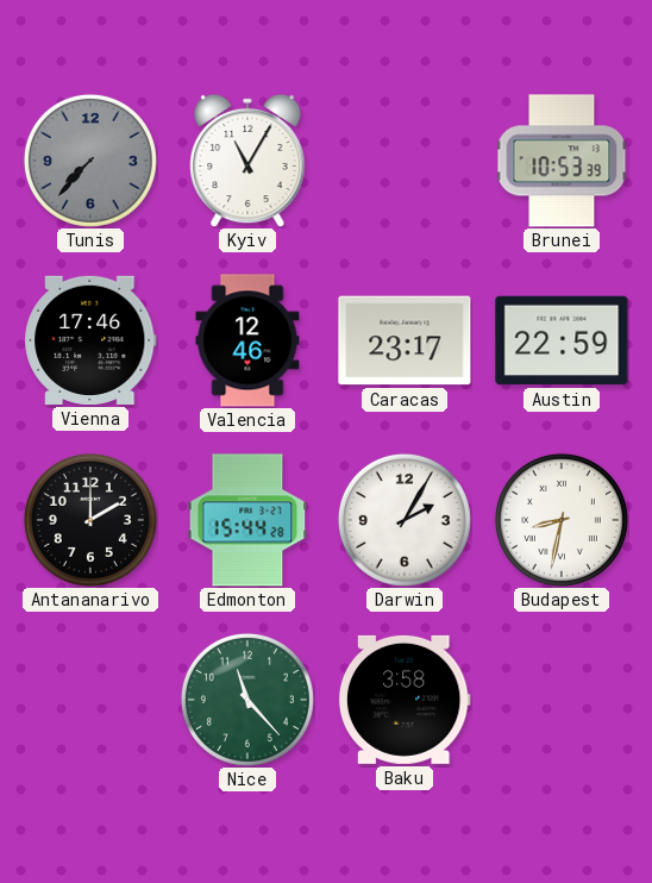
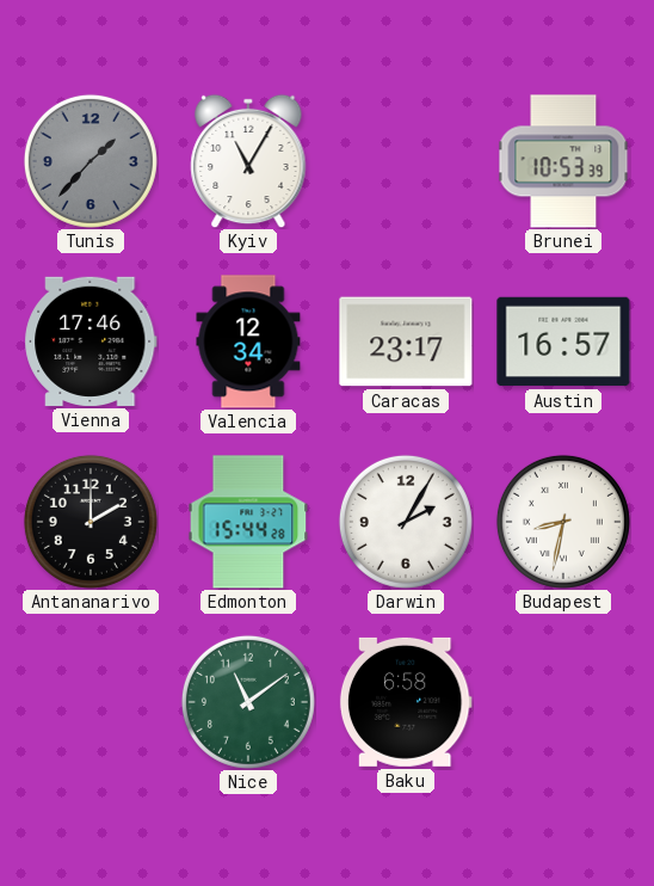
Tunis: 7:37 -> 1:37 (91, 161)
Valencia: 12:46 -> 12:34 (248, 342)
Austin: 22:59 -> 16:57 (563, 342)
Nice: 11:23 -> 11:09 (248, 702)
Baku: 3:58 -> 6:58 (406, 702)
